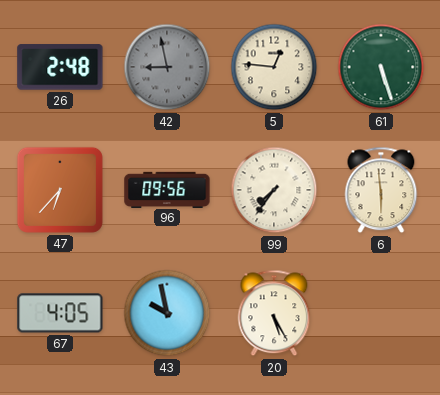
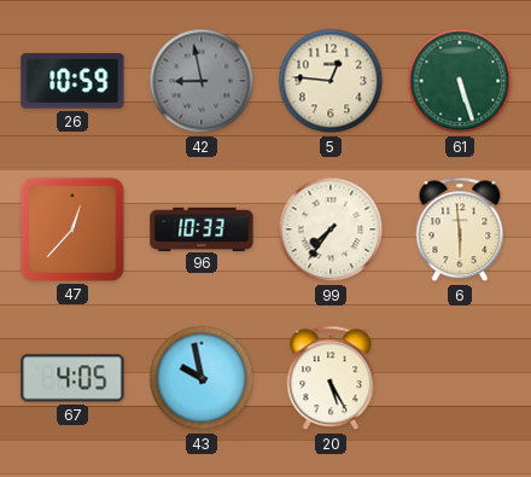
26: 2:48 -> 10:59 (72, 81)
47: 6:37 -> 12:37 (72, 229)
96: 09:56 -> 10:33 (202, 228)
